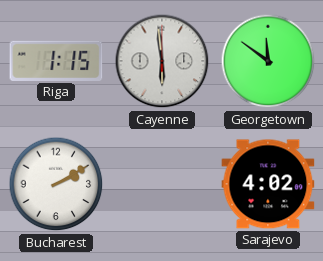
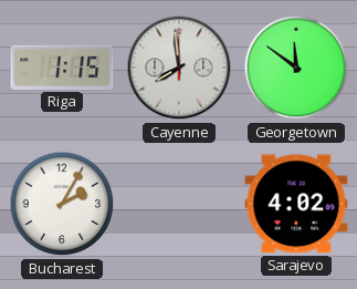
Cayenne: 5:59 -> 7:59 (179, 68)
Bucharest: 2:10 -> 2:05 (62, 204)
